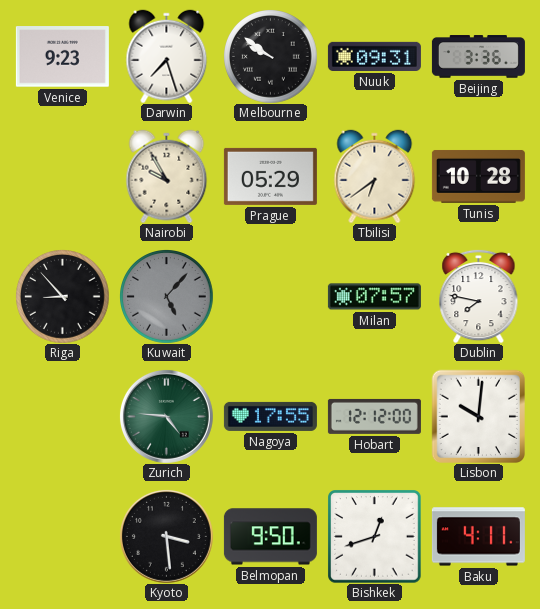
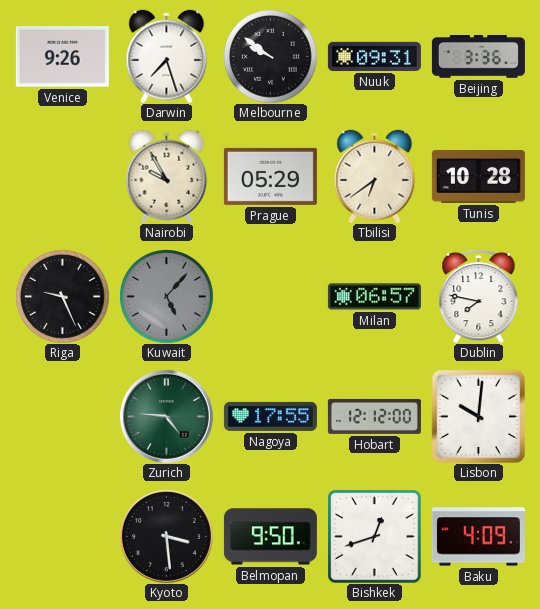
Venice: 9:23 -> 9:26 (62, 57)
Riga: 8:53 -> 9:26 (63, 297)
Milan: 07:57 -> 06:57 (374, 297)
Baku: 4:11 -> 4:09 (478, 537)
